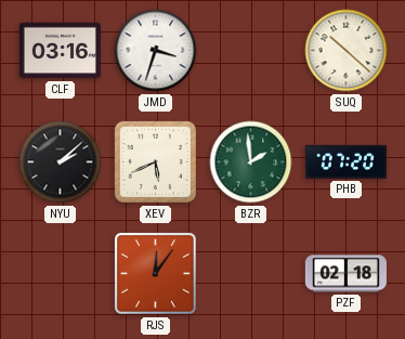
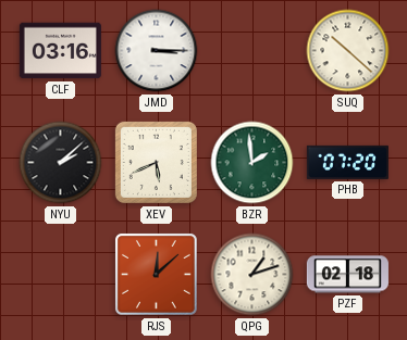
JMD: 3:33 -> 3:15 (157, 51)
RJS: 12:06 -> 12:08 (157, 275)
QPG: none -> 1:12 (252, 275)
